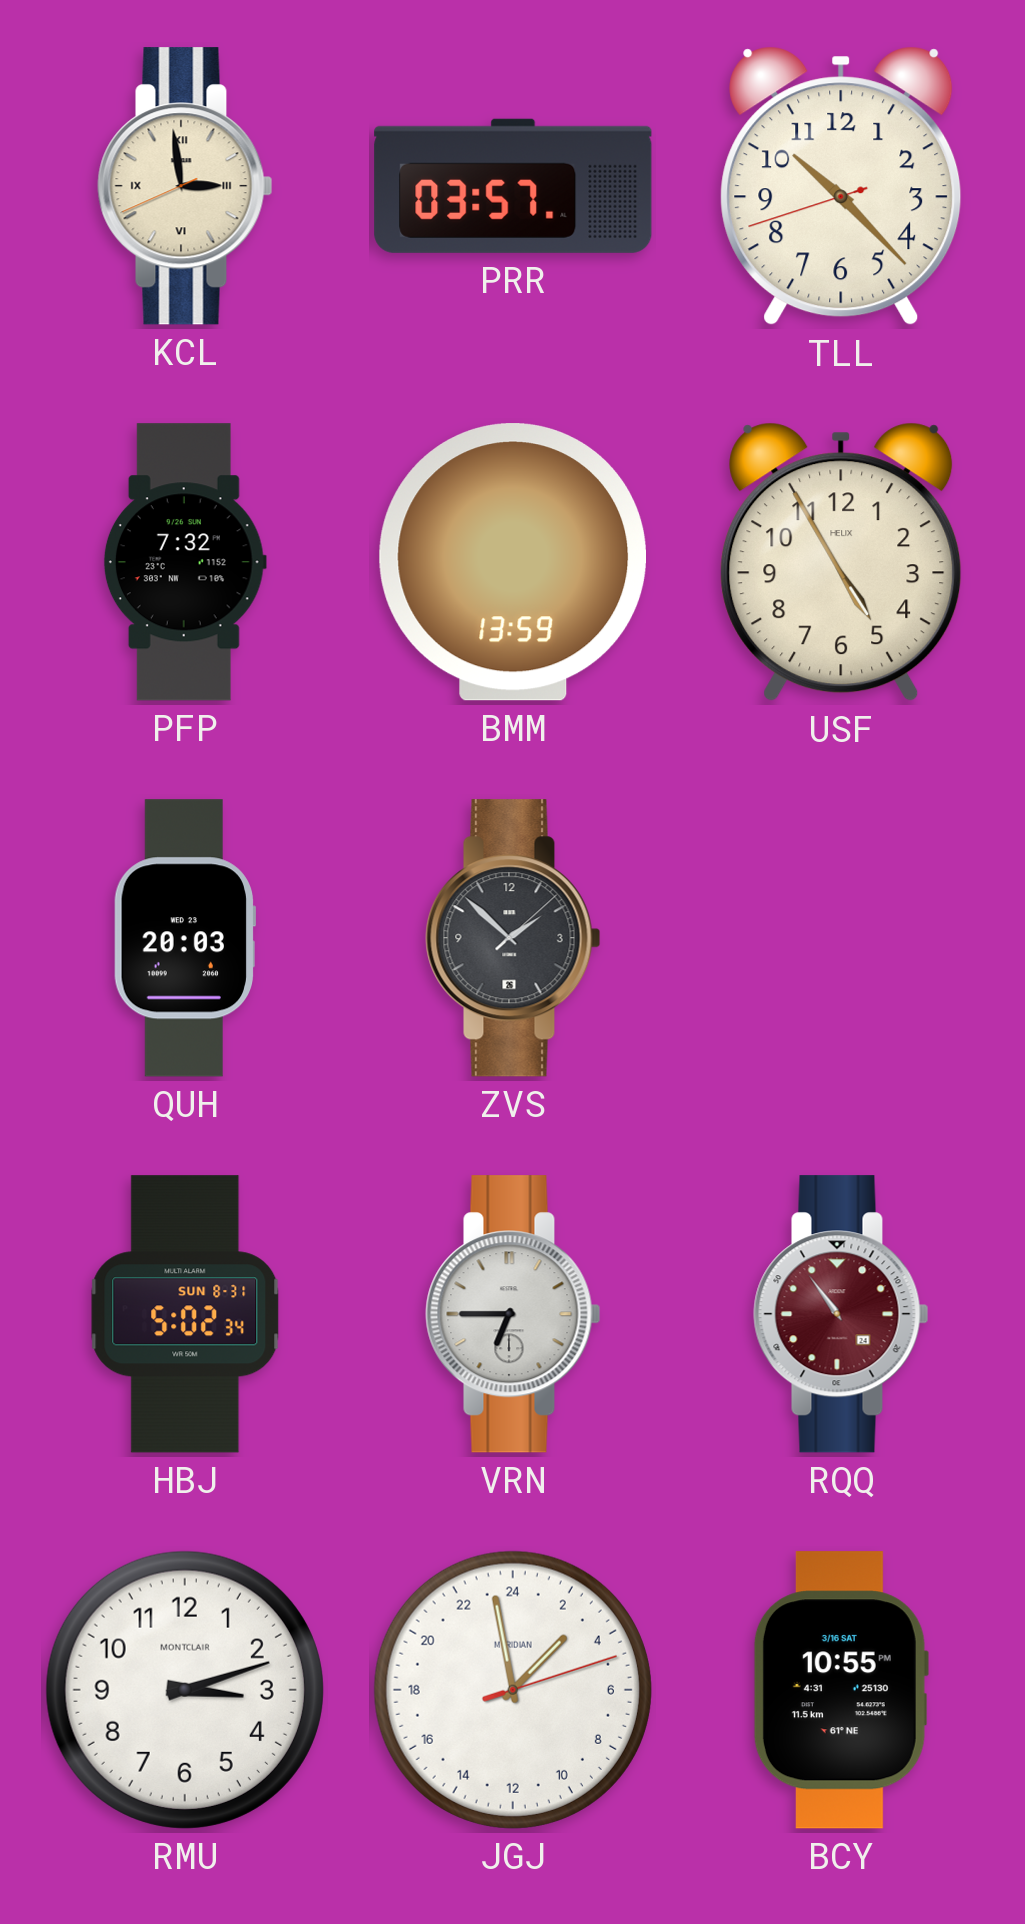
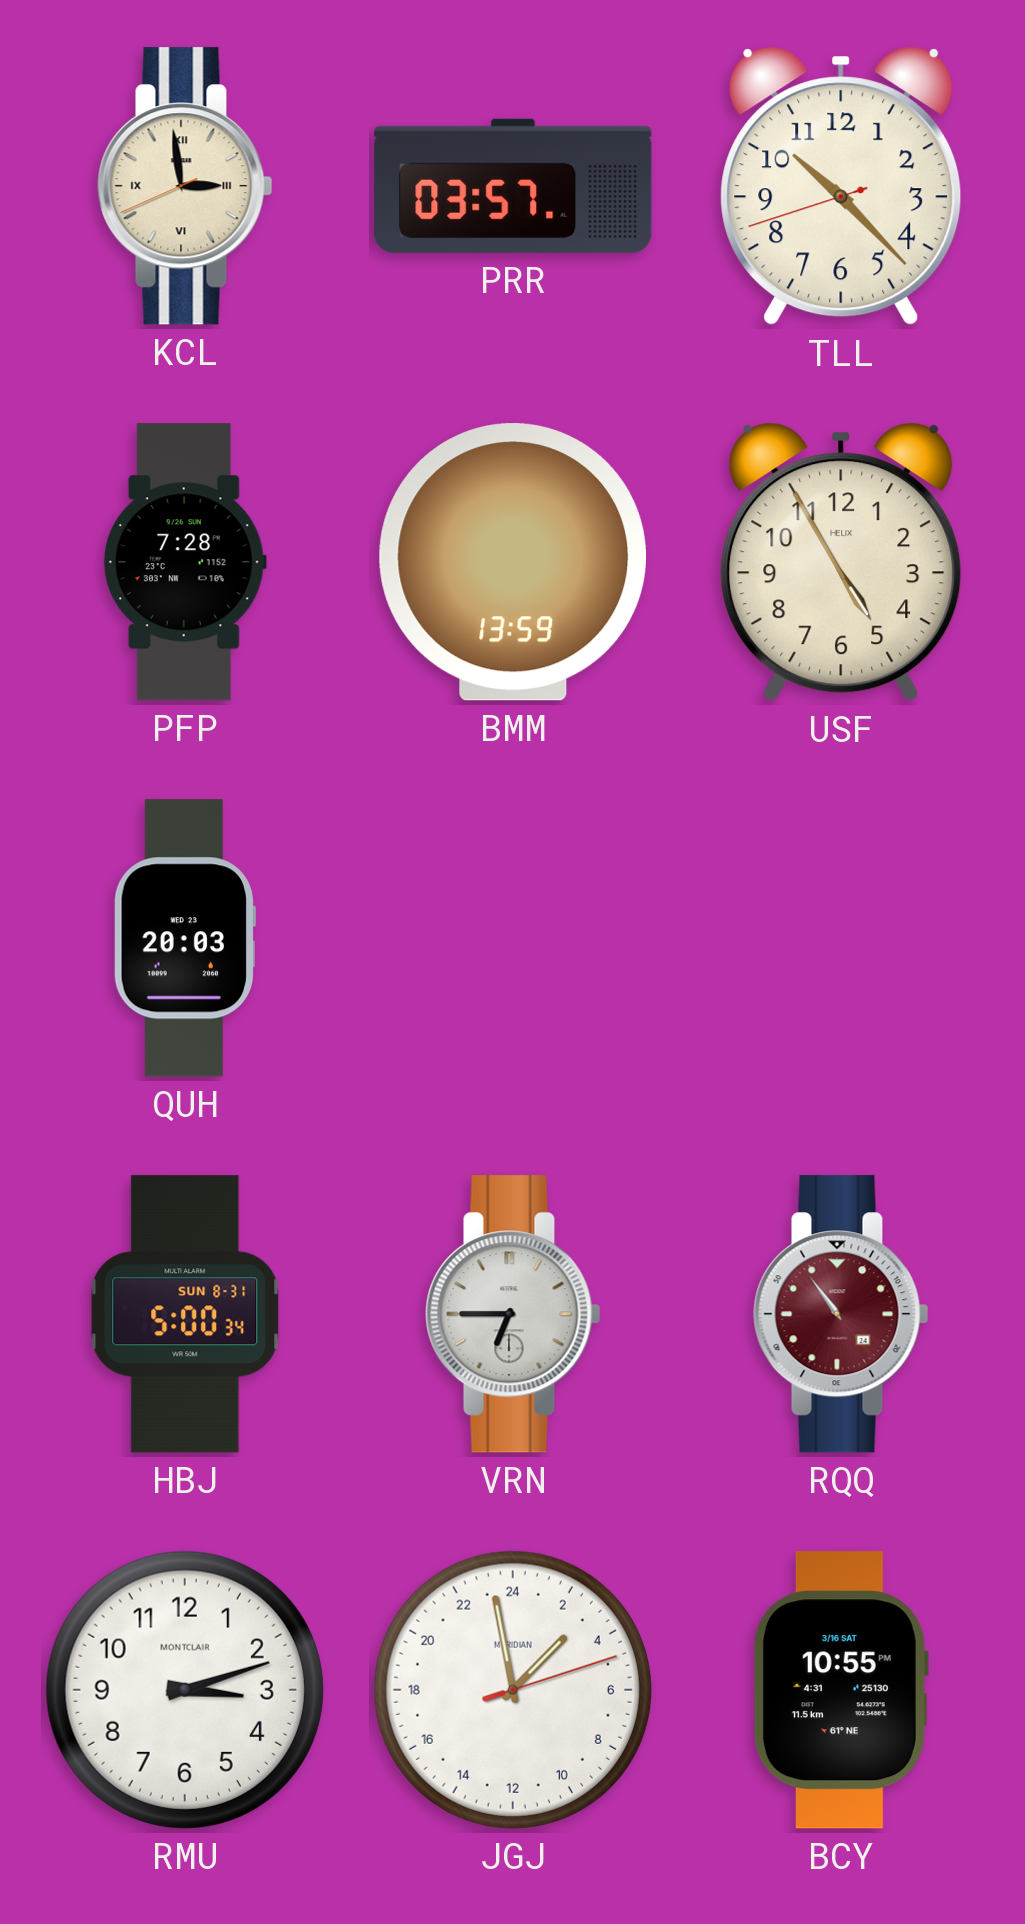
PFP: 7:32 -> 7:28 (185, 562)
ZVS: 1:52 -> none (513, 938)
HBJ: 5:02 -> 5:00 (185, 1314)
